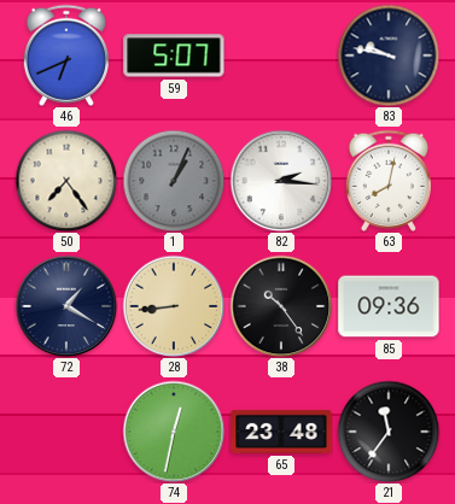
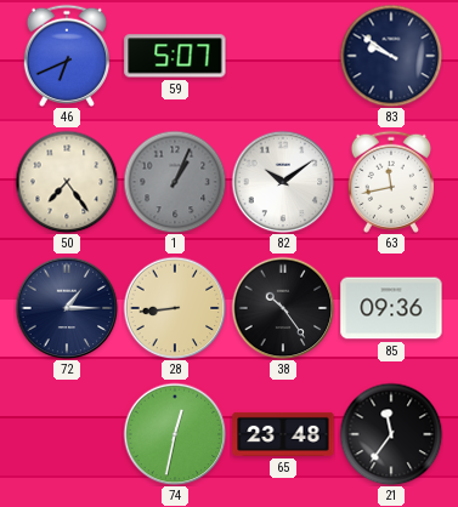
83: 9:47 -> 9:51 (391, 56)
82: 2:16 -> 10:09 (283, 182)
63: 8:02 -> 11:43 (391, 182)
72: 1:20 -> 1:15 (67, 308)
